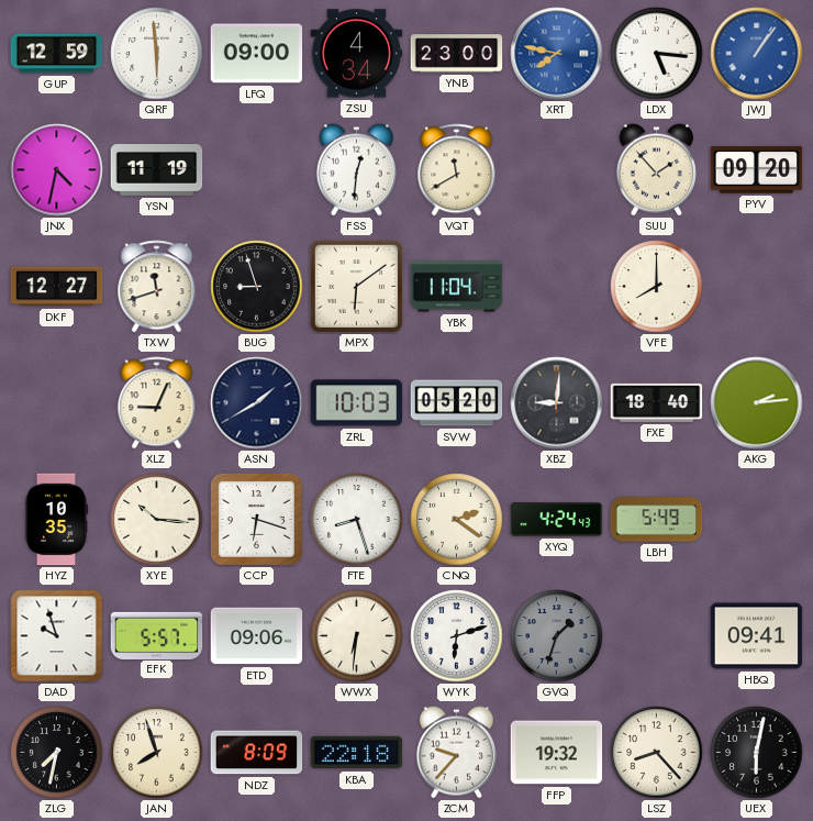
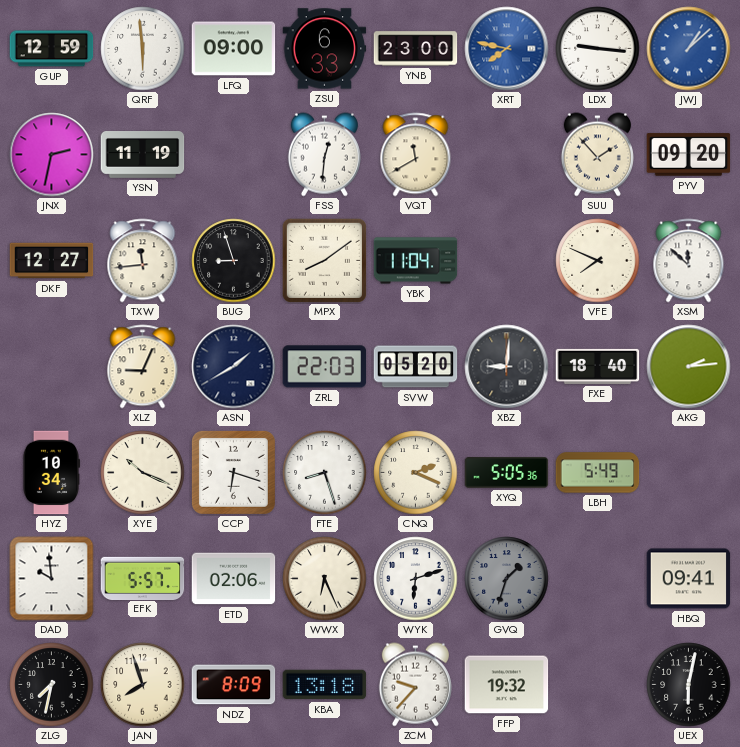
ZSU: 4:34 -> 6:33 (325, 49)
LDX: 5:16 -> 9:16 (598, 49)
JWJ: 1:06 -> 1:08 (689, 49)
JNX: 4:32 -> 2:32 (52, 155)
TXW: 11:42 -> 11:44 (143, 261)
MPX: 6:09 -> 8:09 (324, 260)
VFE: 8:00 -> 7:49 (598, 261)
XSM: none -> 11:52 (689, 261)
ZRL: 10:03 -> 22:03 (325, 367)
HYZ: 10:35 -> 10:34 (51, 473)
XYE: 10:16 -> 10:19 (143, 473)
CNQ: 2:21 -> 2:19 (416, 473)
XYQ: 4:24 -> 5:05 (507, 473)
DAD: 9:57 -> 9:59 (52, 579)
ETD: 09:06 -> 02:06 (234, 579)
WWX: 6:31 -> 6:26 (325, 579)
KBA: 22:18 -> 13:18 (325, 685)
LSZ: 8:23 -> none (657, 753)
